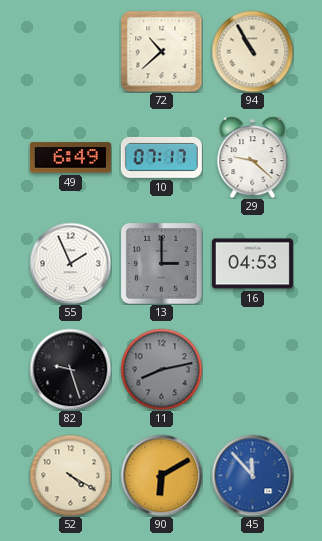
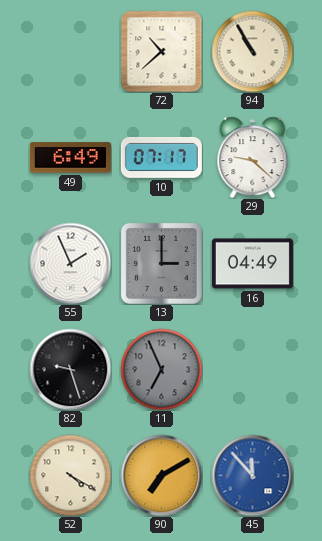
16: 04:53 -> 04:49 (252, 264)
11: 8:13 -> 6:56 (161, 369)
90: 6:10 -> 7:10 (161, 475)
